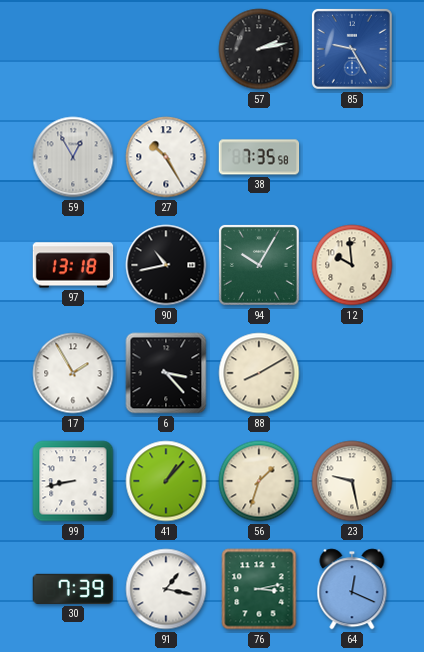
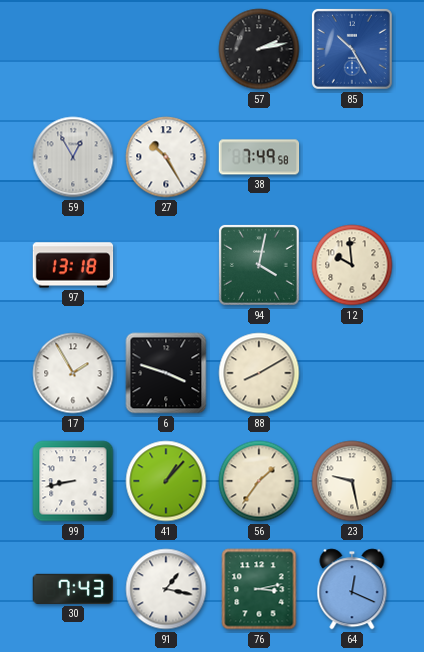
85: 9:25 -> 10:25 (352, 49)
38: 7:35 -> 7:49 (259, 157)
90: 10:43 -> none (166, 265)
94: 10:05 -> 4:02 (259, 265)
6: 3:23 -> 3:48 (166, 373)
56: 1:33 -> 1:36 (259, 481)
30: 7:39 -> 7:43 (73, 589)
